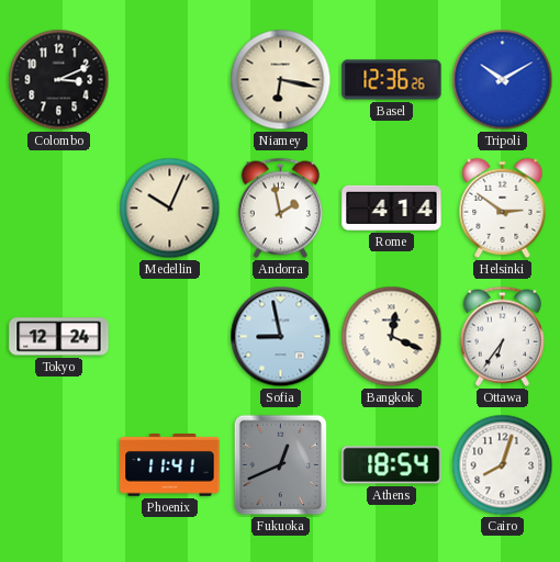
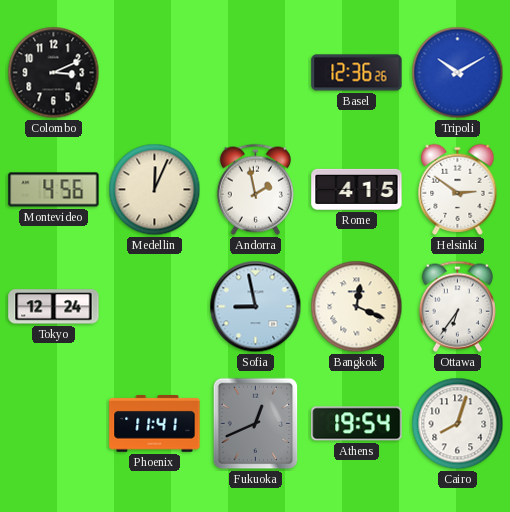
Niamey: 6:17 -> none (281, 80)
Montevideo: none -> 4:56 (54, 190)
Medellin: 10:04 -> 12:04 (155, 190)
Rome: 4:14 -> 4:15 (357, 189)
Athens: 18:54 -> 19:54 (357, 424)
